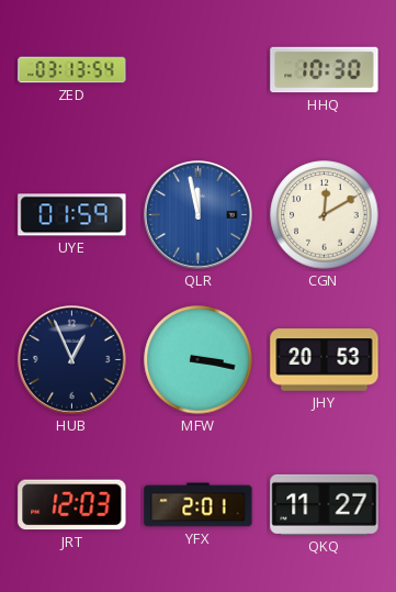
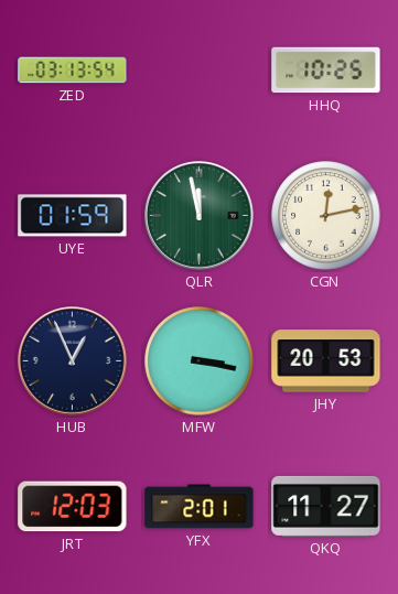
HHQ: 10:30 -> 10:25 (326, 71)
QLR dial: blue -> green (200, 216)
CGN: 12:10 -> 12:13 (326, 216)
